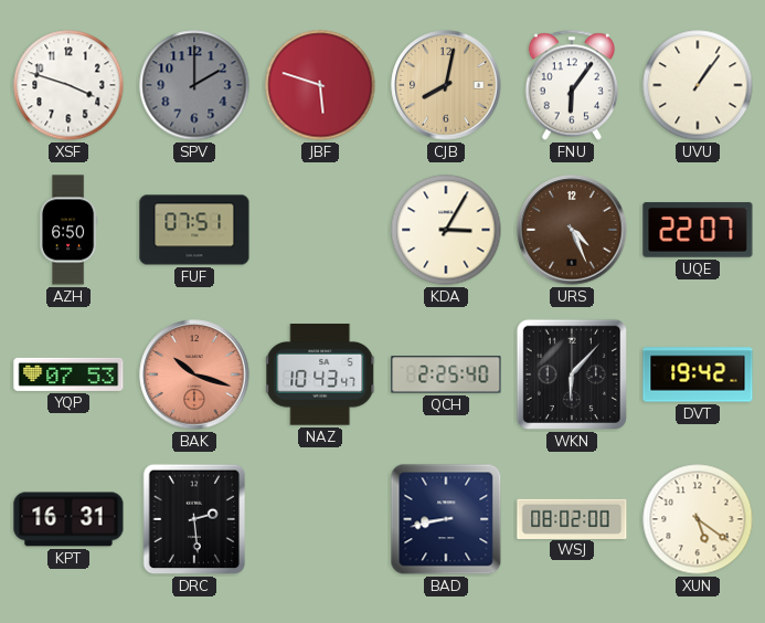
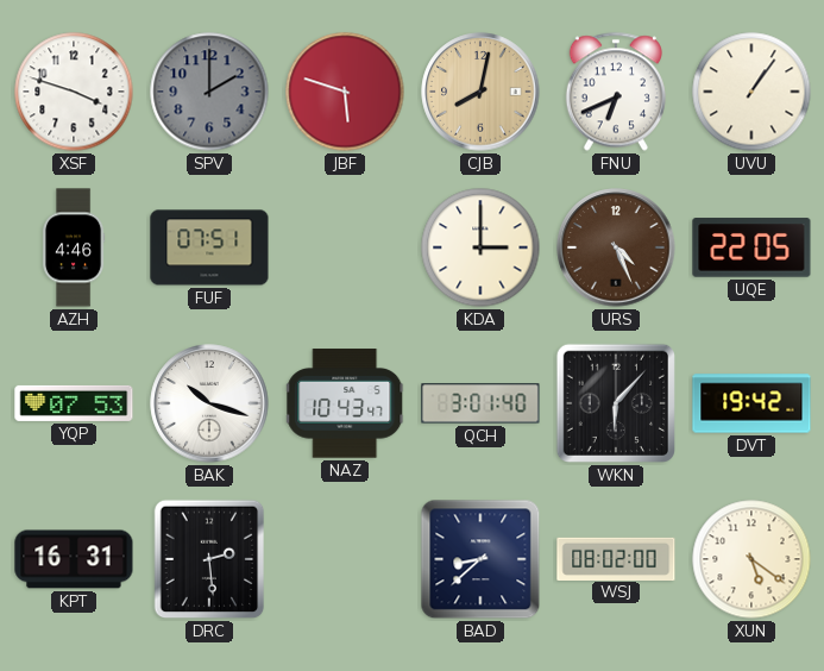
FNU: 6:06 -> 6:41 (616, 92)
AZH: 6:50 -> 4:46 (75, 247)
KDA: 3:05 -> 3:00 (480, 247)
UQE: 22:07 -> 22:05 (751, 247)
BAK dial: salmon -> white (209, 403)
QCH: 2:25 -> 3:01 (480, 403)
BAD: 8:43 -> 8:38 (480, 559)
